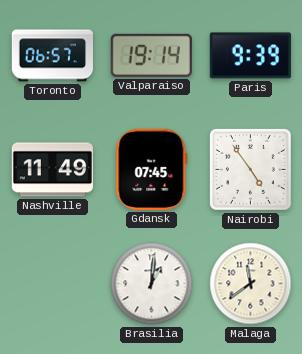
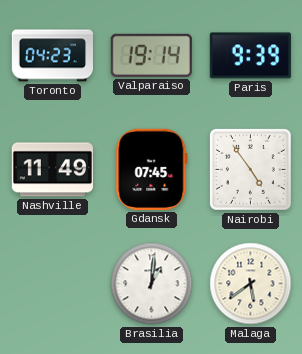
Toronto: 06:57 -> 04:23 (52, 56)
Malaga: 11:39 -> 5:39 (251, 284)
